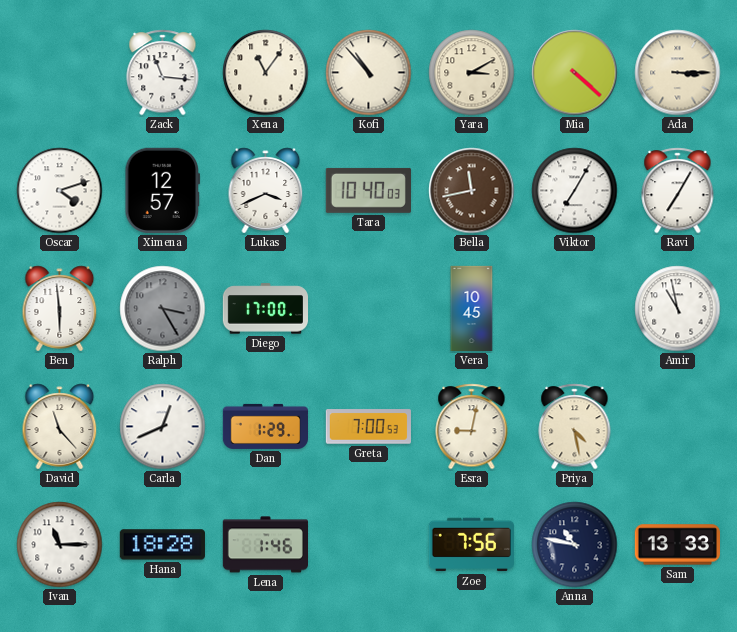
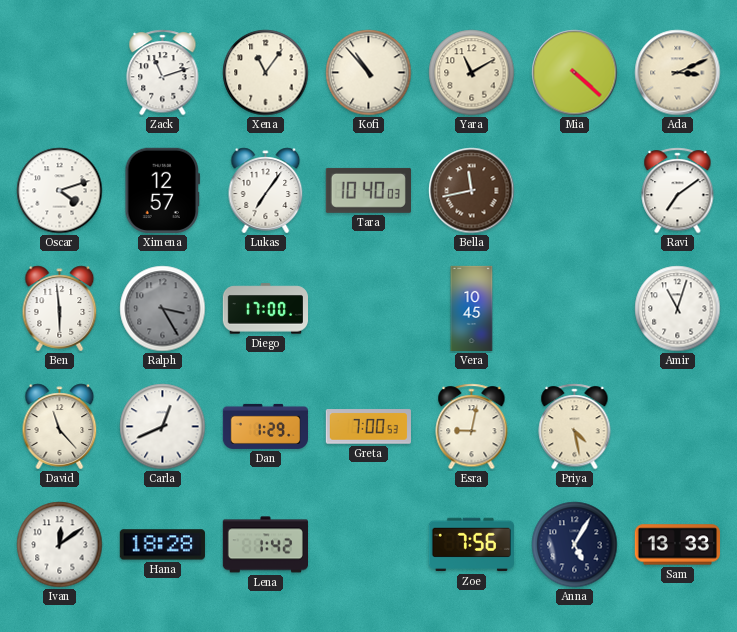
Zack: 11:16 -> 11:12 (163, 73)
Yara: 3:10 -> 11:10 (472, 73)
Ada: 3:15 -> 3:11 (678, 73)
Lukas: 3:41 -> 7:06 (266, 191)
Viktor: 7:05 -> none (575, 191)
Ravi: 7:05 -> 7:09 (678, 191)
Amir: 10:58 -> 11:03 (678, 309)
Ivan: 11:15 -> 12:09 (60, 545)
Lena: 1:46 -> 1:42 (265, 545)
Anna: 10:47 -> 5:05 (575, 545)
